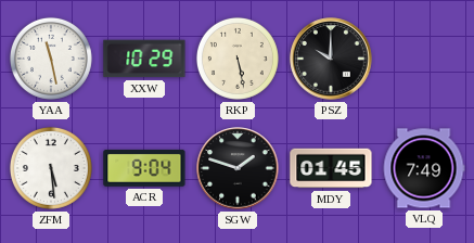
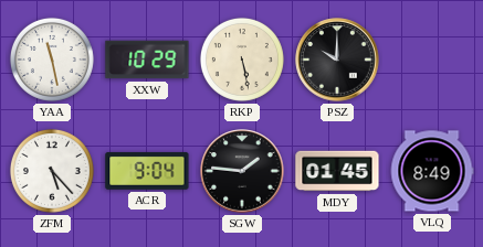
ZFM: 5:29 -> 5:23 (52, 171)
SGW: 1:48 -> 1:46 (242, 171)
VLQ: 7:49 -> 8:49 (432, 171)
